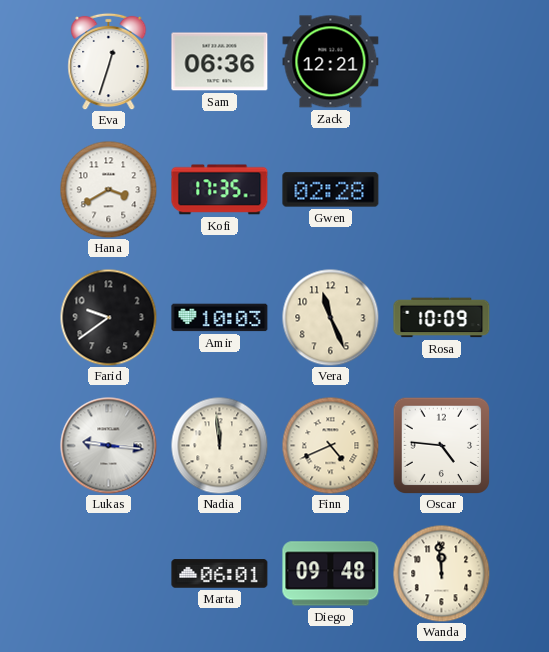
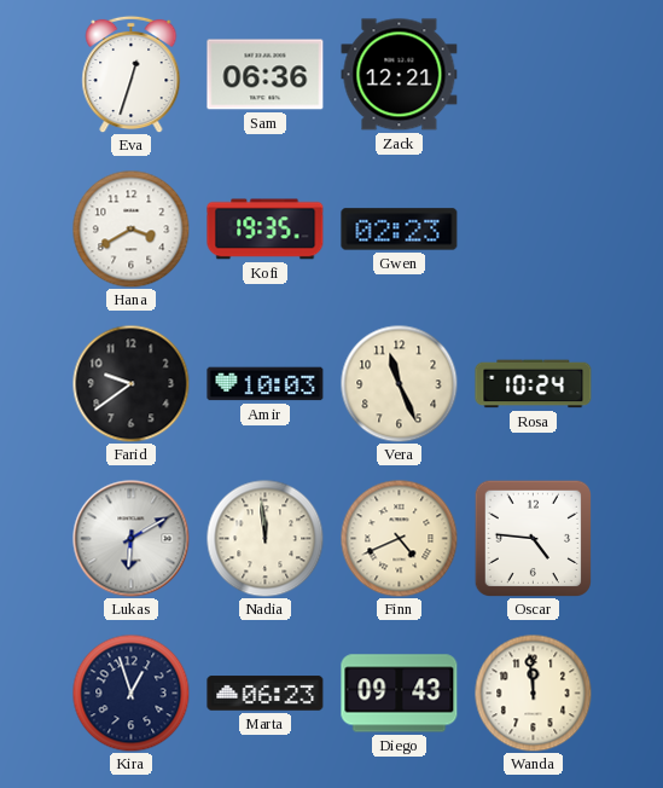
Kofi: 17:35 -> 19:35 (266, 230)
Gwen: 02:28 -> 02:23 (400, 230)
Rosa: 10:09 -> 10:24 (534, 384)
Lukas: 9:16 -> 6:10 (132, 539)
Kira: none -> 12:57 (130, 693)
Marta: 06:01 -> 06:23 (266, 694)
Diego: 09:48 -> 09:43 (400, 694)
